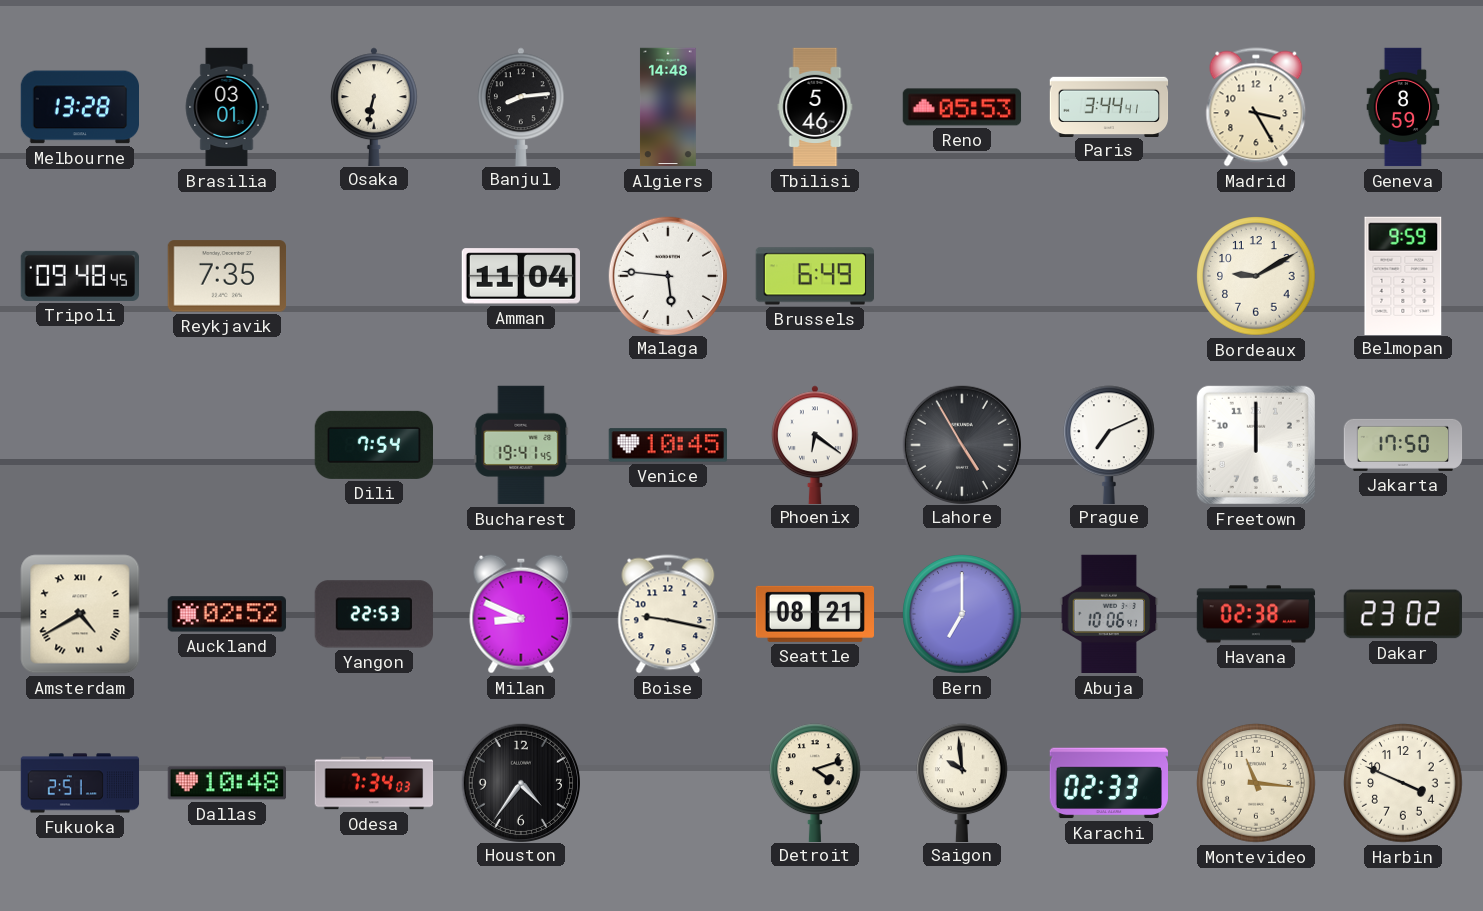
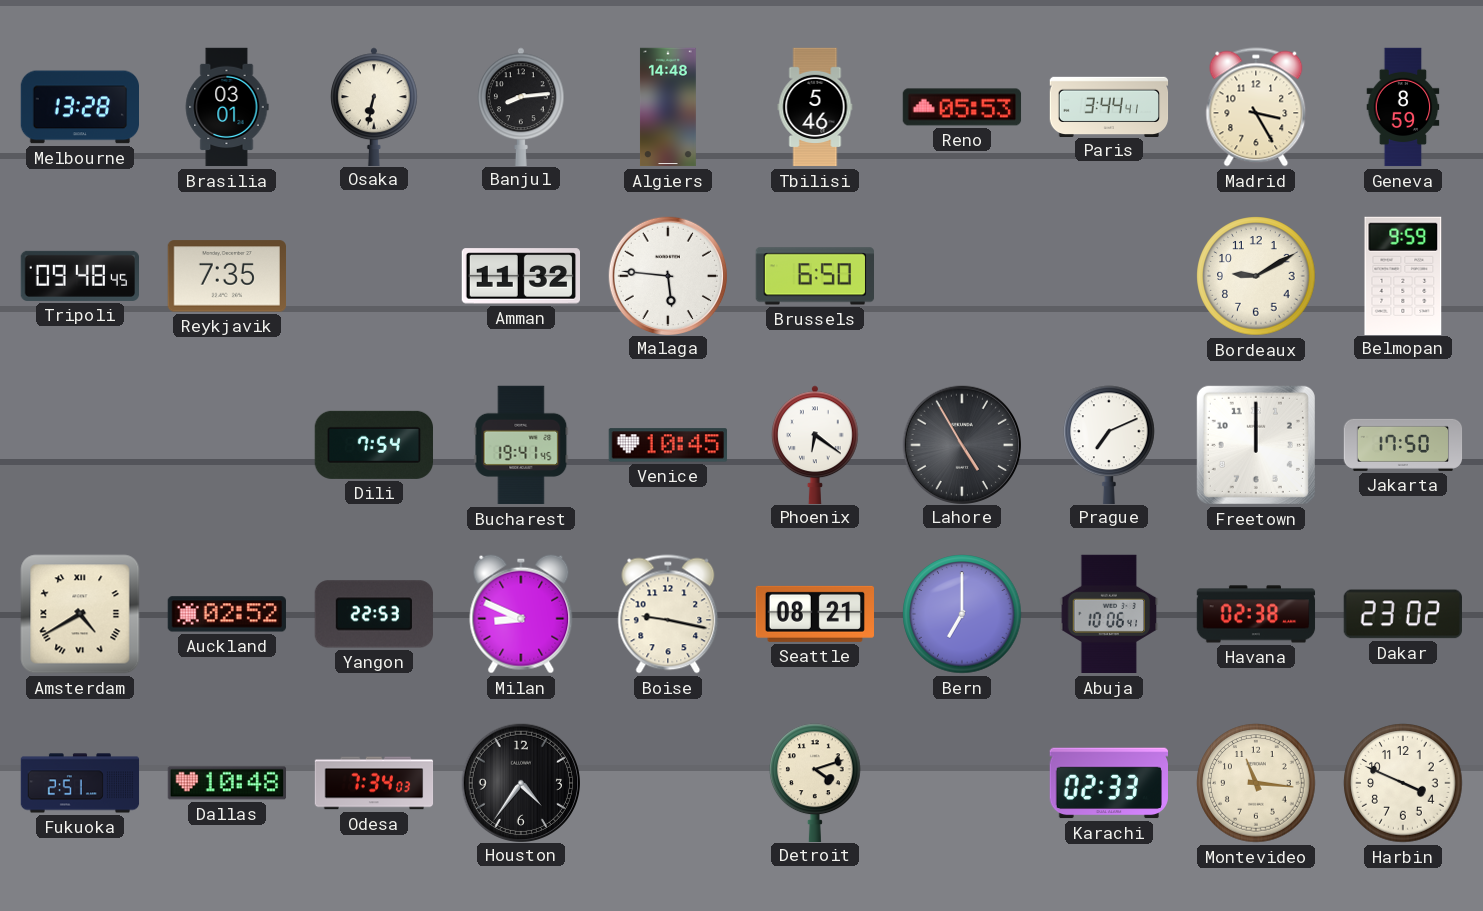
Amman: 11:04 -> 11:32 (520, 276)
Brussels: 6:49 -> 6:50 (814, 276)
Saigon: 9:59 -> none (962, 782)
